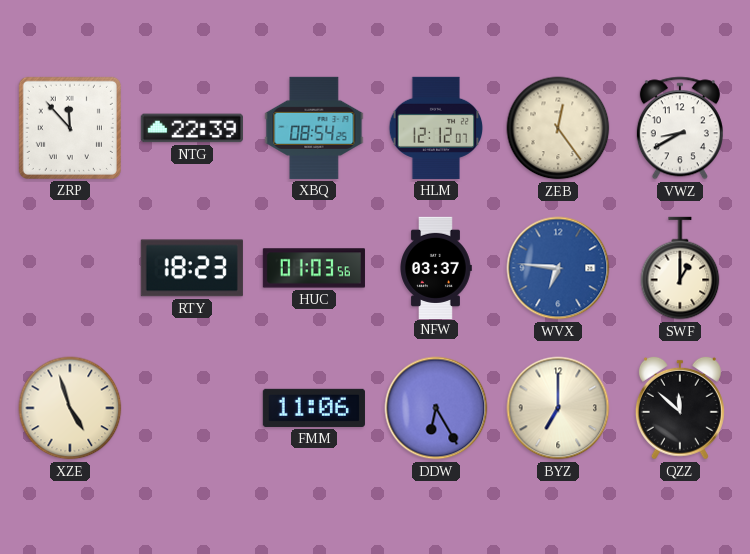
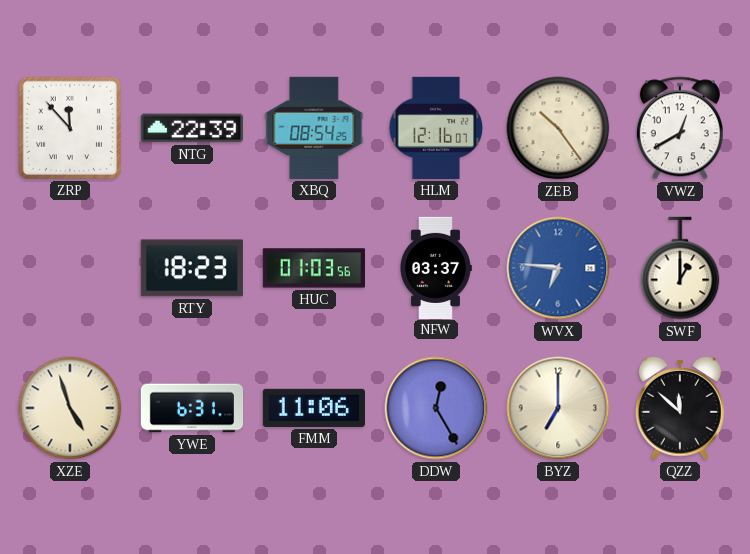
HLM: 12:12 -> 12:16 (436, 128)
ZEB: 12:24 -> 10:24 (558, 128)
VWZ: 8:40 -> 12:40 (680, 128)
YWE: none -> 6:31 (191, 408)
DDW: 6:25 -> 12:25 (436, 408)
